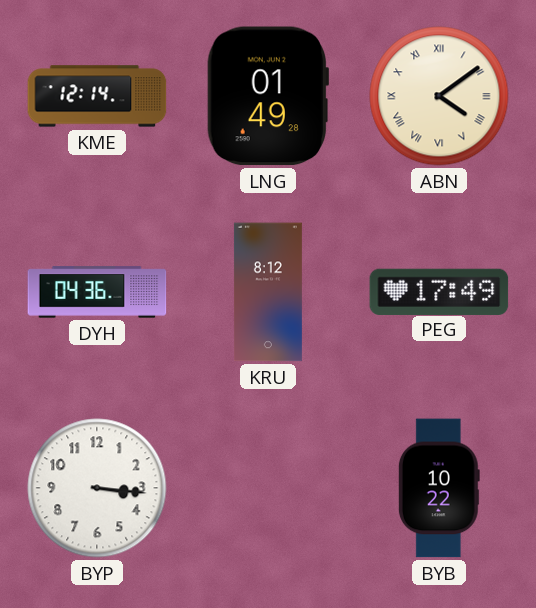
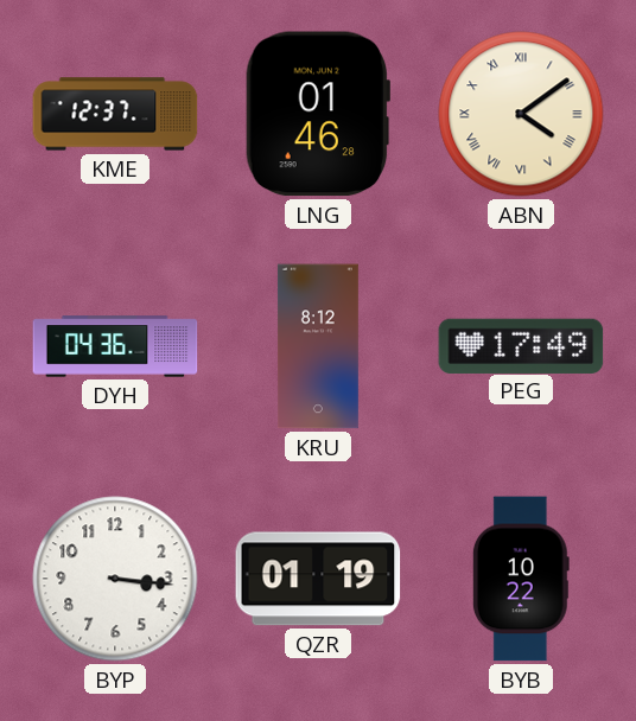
KME: 12:14 -> 12:37 (115, 114)
LNG: 01:49 -> 01:46 (317, 114)
QZR: none -> 01:19 (318, 579)
